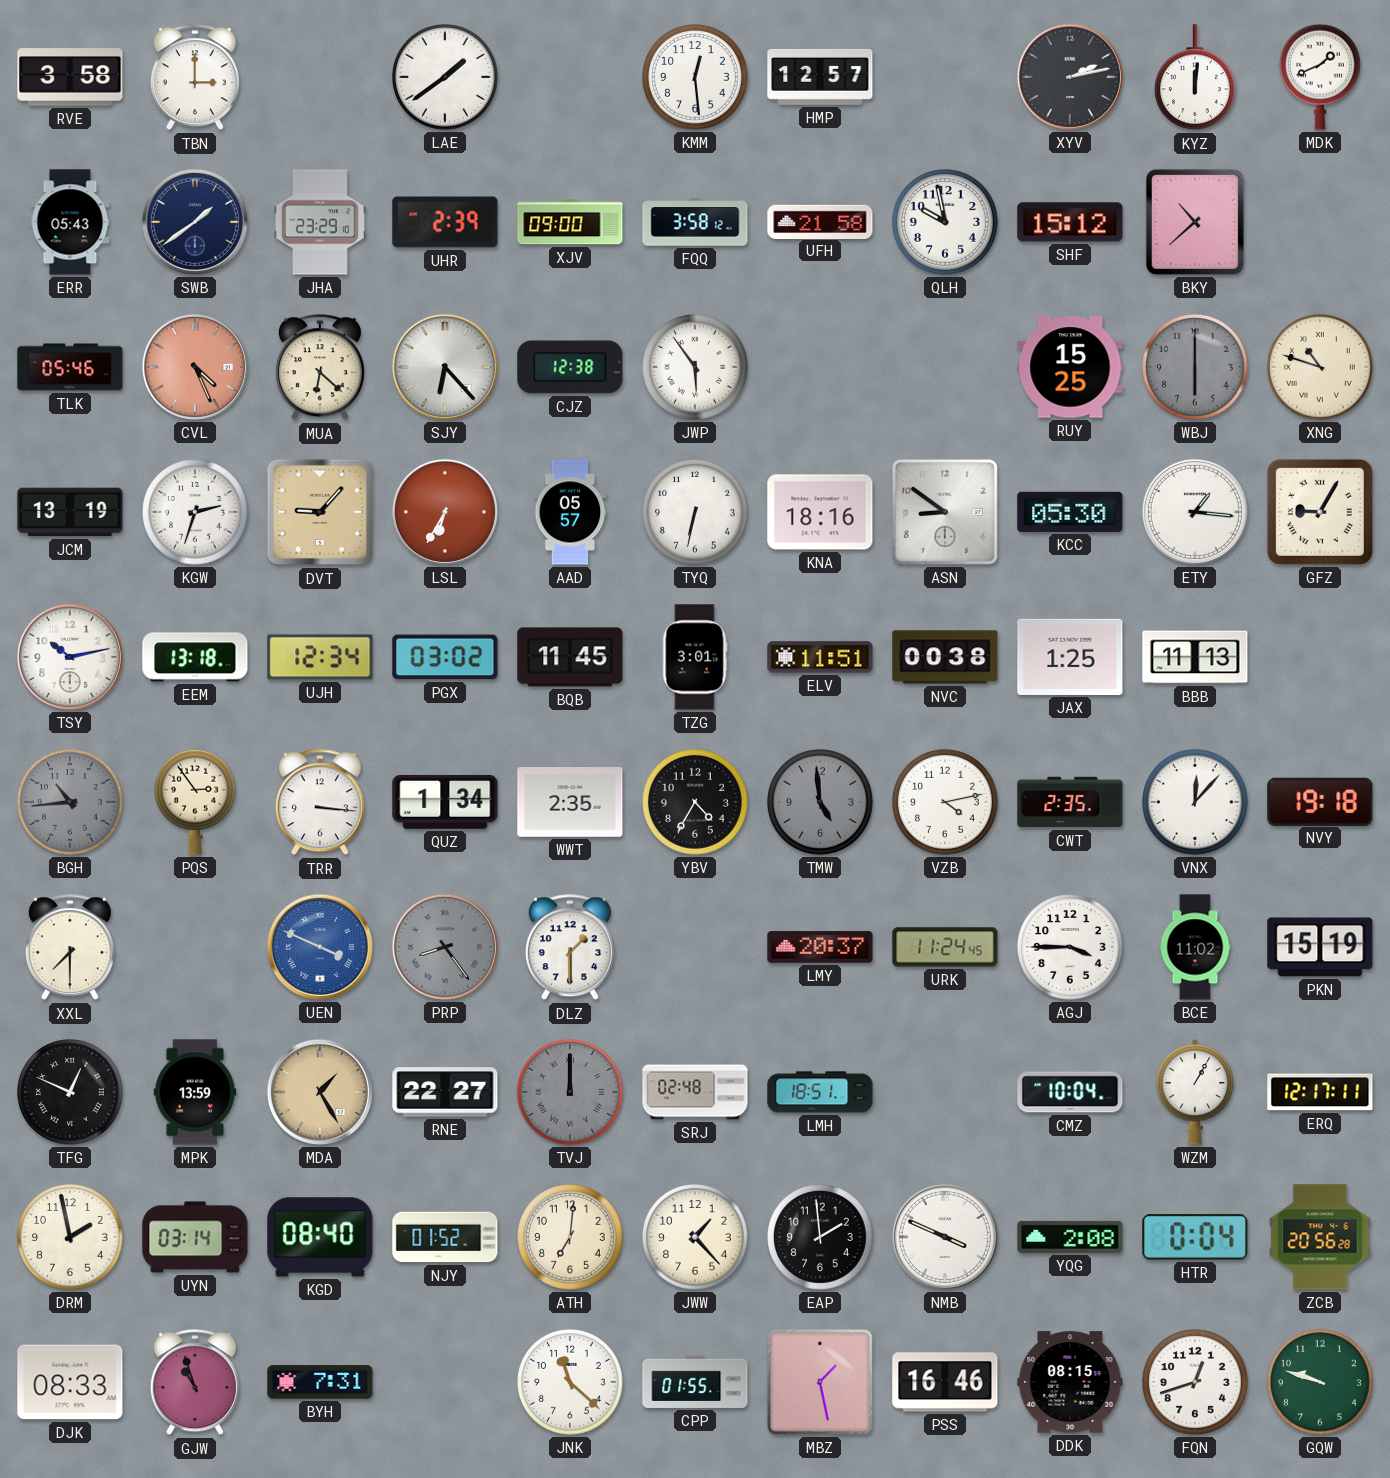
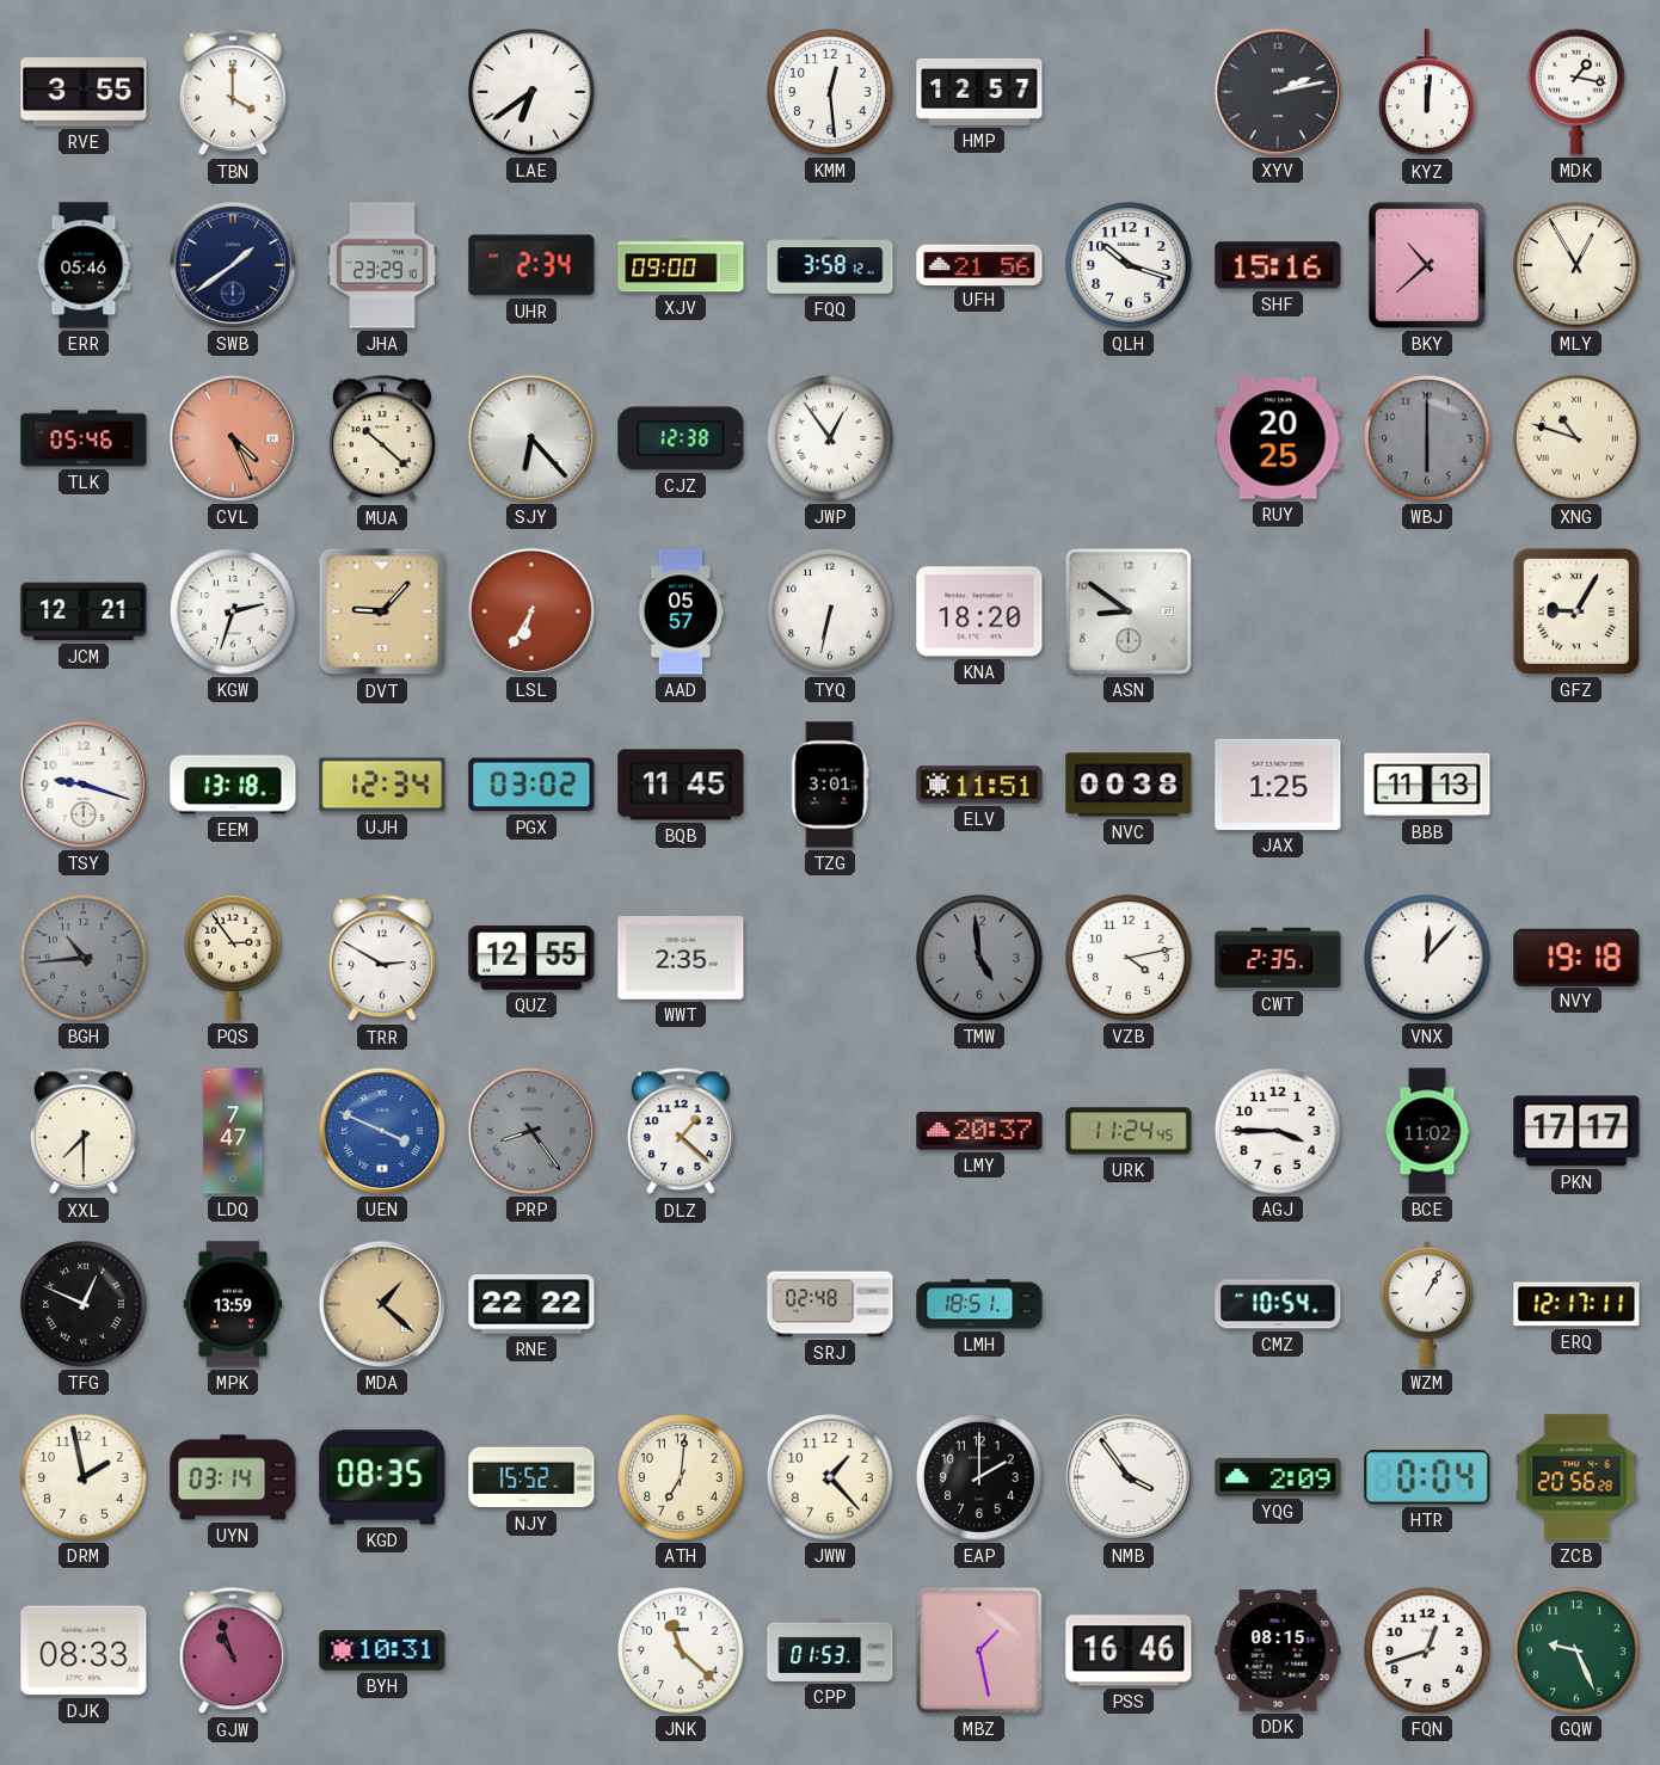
RVE: 3:58 -> 3:55 (84, 92)
TBN: 3:00 -> 4:00 (233, 93)
LAE: 1:39 -> 6:39 (531, 92)
MDK: 1:41 -> 1:17 (1578, 92)
ERR: 05:43 -> 05:46 (84, 265)
UHR: 2:39 -> 2:34 (531, 265)
UFH: 21:58 -> 21:56 (979, 264)
QLH: 9:58 -> 10:18 (1129, 265)
SHF: 15:12 -> 15:16 (1278, 265)
MLY: none -> 12:55 (1576, 265)
MUA: 6:22 -> 10:22 (382, 439)
JWP: 5:54 -> 12:54 (830, 438)
RUY: 15:25 -> 20:25 (1278, 438)
JCM: 13:19 -> 12:21 (84, 611)
KNA: 18:16 -> 18:20 (979, 611)
KCC: 05:30 -> none (1070, 512)
ETY: 1:16 -> none (1195, 512)
TSY: 10:13 -> 9:18 (84, 785)
TRR: 3:16 -> 2:50 (382, 959)
QUZ: 1:34 -> 12:55 (531, 958)
YBV: 4:35 -> none (695, 802)
LDQ: none -> 7:47 (233, 1131)
DLZ: 1:30 -> 1:22 (681, 1132)
PKN: 15:19 -> 17:17 (1576, 1131)
MDA: 1:25 -> 1:22 (382, 1304)
RNE: 22:27 -> 22:22 (531, 1304)
TVJ: 12:00 -> none (570, 1092)
CMZ: 10:04 -> 10:54 (1278, 1304)
KGD: 08:40 -> 08:35 (382, 1477)
NJY: 01:52 -> 15:52 (531, 1477)
EAP: 1:59 -> 2:00 (979, 1477)
NMB: 3:49 -> 3:54 (1129, 1477)
YQG: 2:08 -> 2:09 (1278, 1477)
BYH: 7:31 -> 10:31 (382, 1650)
CPP: 01:55 -> 01:53 (830, 1650)
GQW: 9:48 -> 9:26 (1576, 1650)
